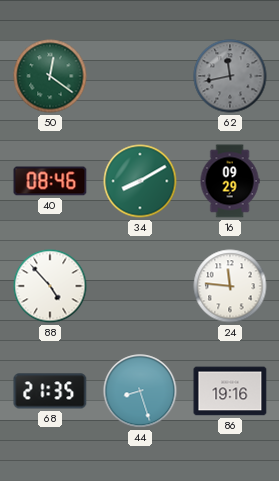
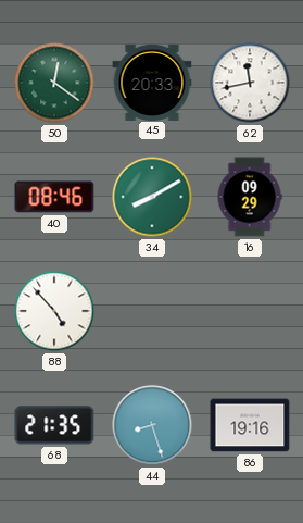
45: none -> 20:33 (152, 82)
62 dial: grey -> white (250, 83)
24: 11:46 -> none (230, 286)
